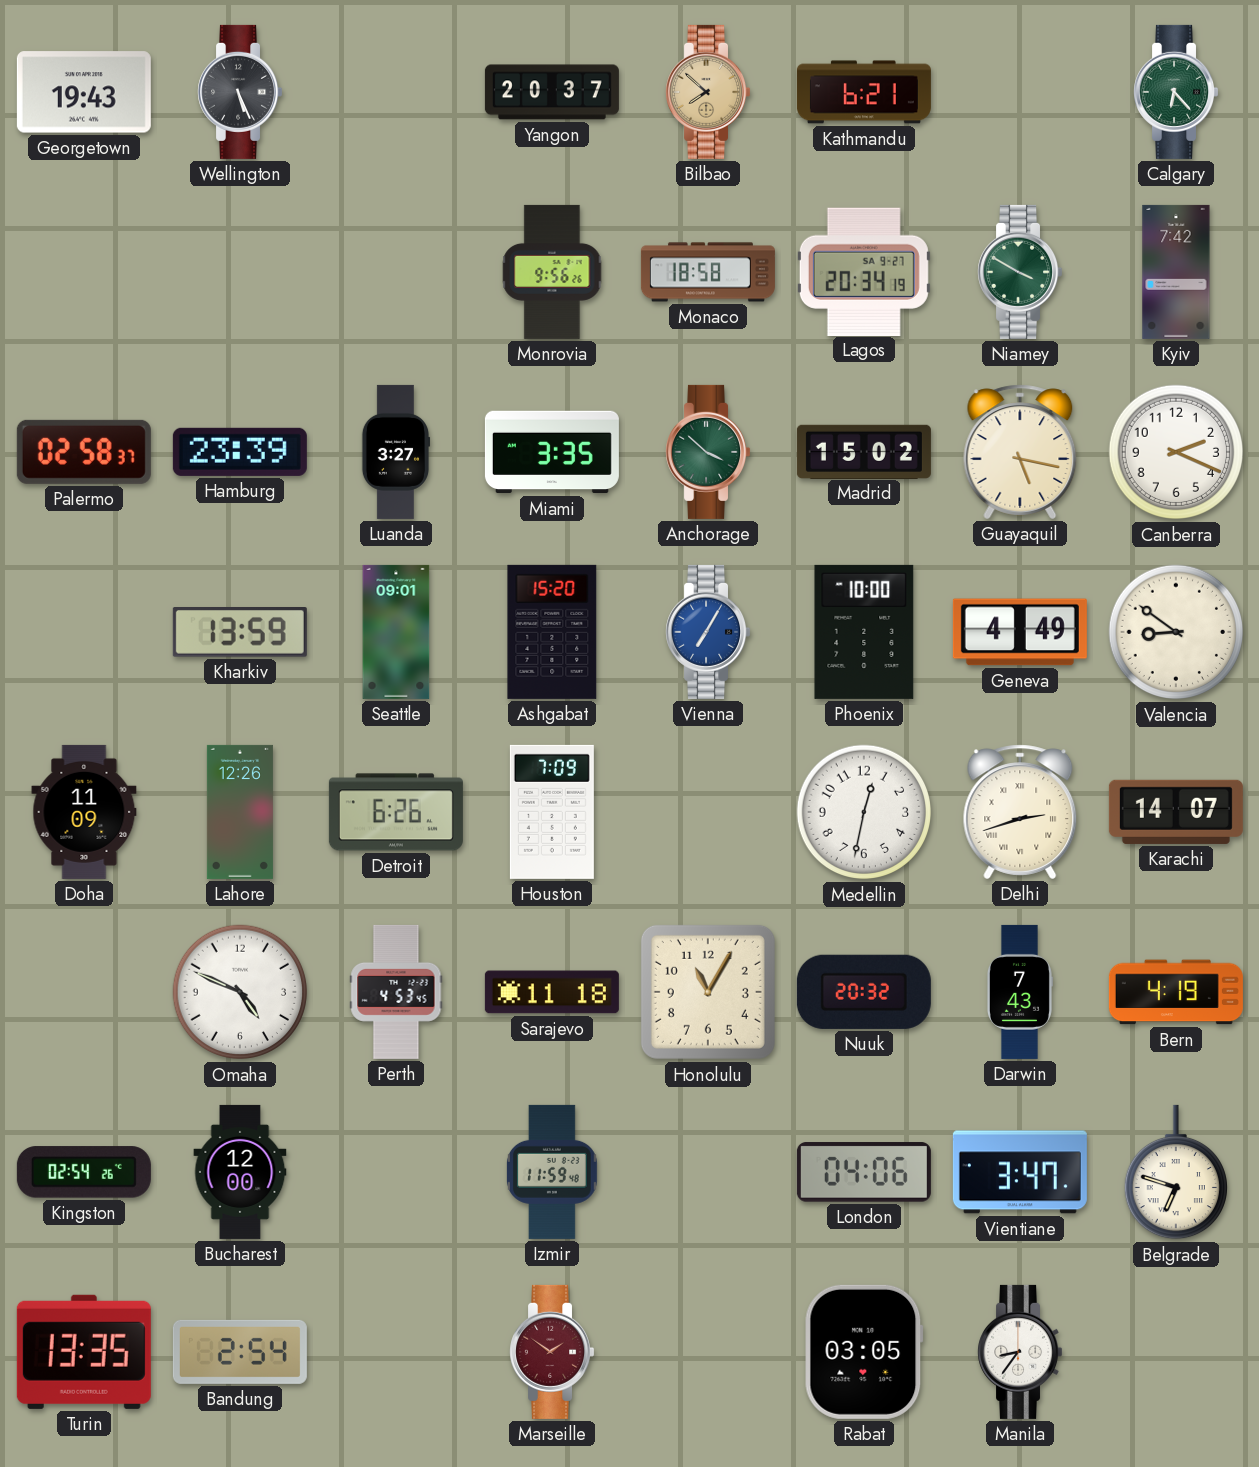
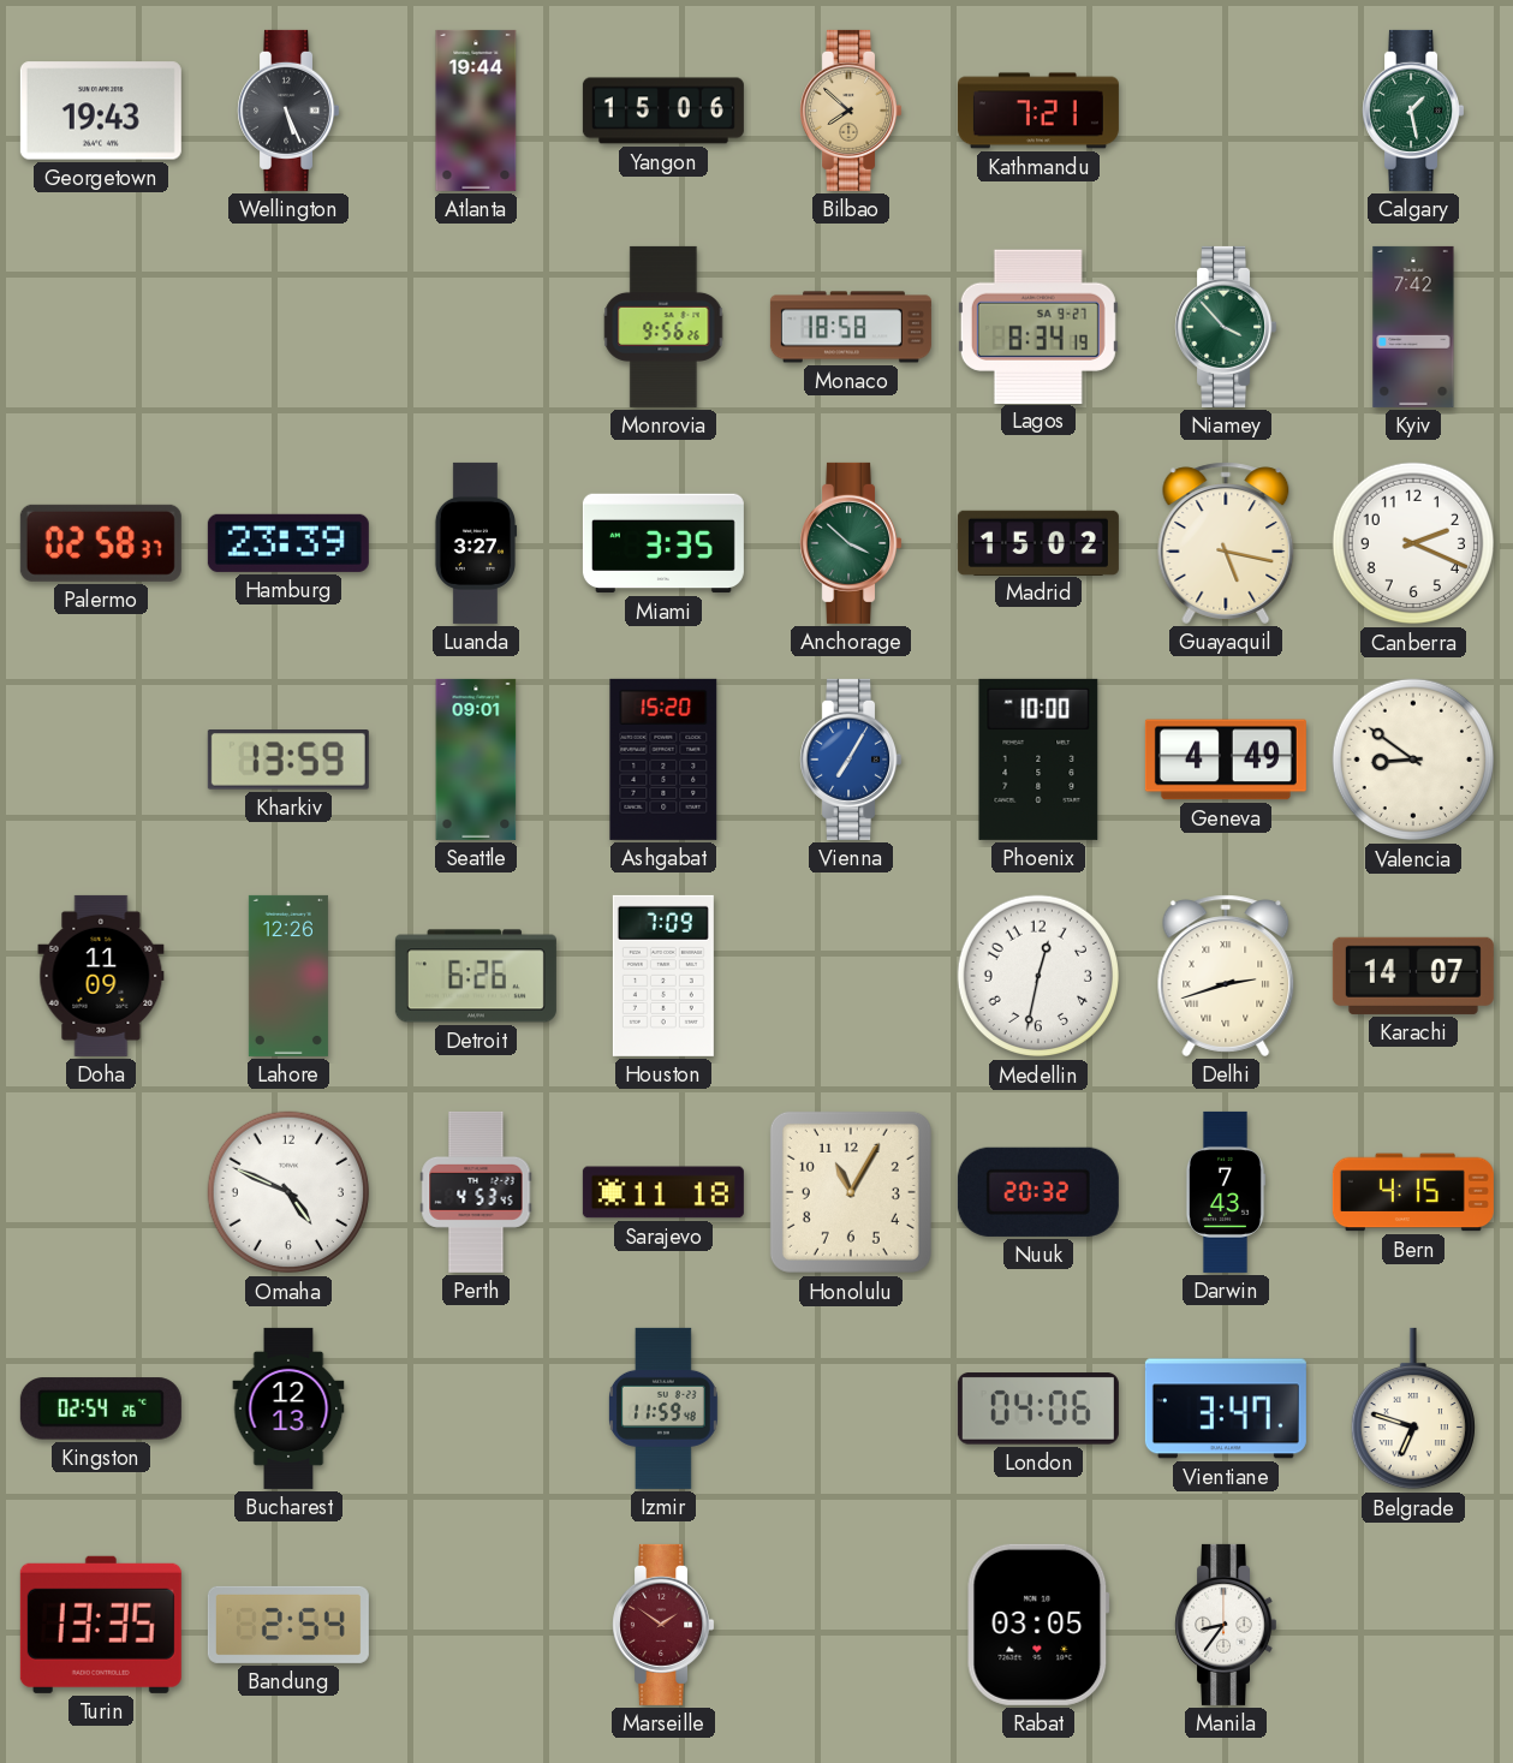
Atlanta: none -> 19:44 (476, 111)
Yangon: 20:37 -> 15:06 (663, 111)
Kathmandu: 6:21 -> 7:21 (1038, 111)
Calgary: 6:23 -> 1:28 (1413, 111)
Lagos: 20:34 -> 8:34 (1038, 326)
Niamey: 3:50 -> 3:53 (1226, 327)
Bern: 4:19 -> 4:15 (1413, 1192)
Bucharest: 12:00 -> 12:13 (288, 1408)
